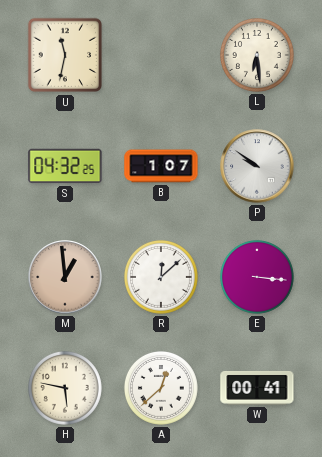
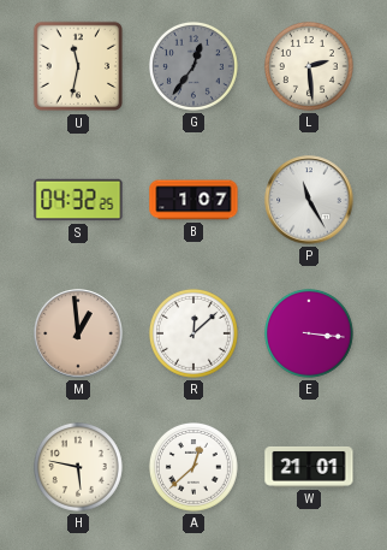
G: none -> 12:36 (194, 66)
L: 6:29 -> 2:29 (309, 66)
P: 9:51 -> 11:25 (309, 200)
W: 00:41 -> 21:01 (309, 467)
